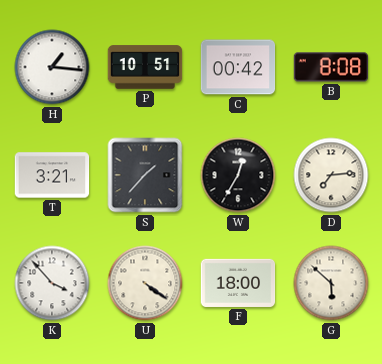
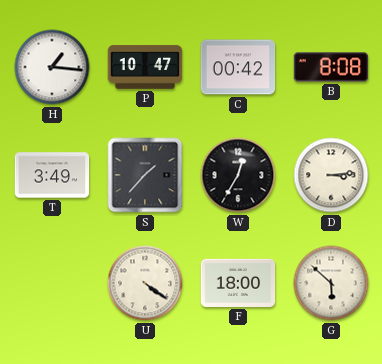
P: 10:51 -> 10:47 (145, 67)
T: 3:21 -> 3:49 (52, 175)
D: 7:14 -> 3:14 (331, 175)
K: 3:53 -> none (52, 283)
